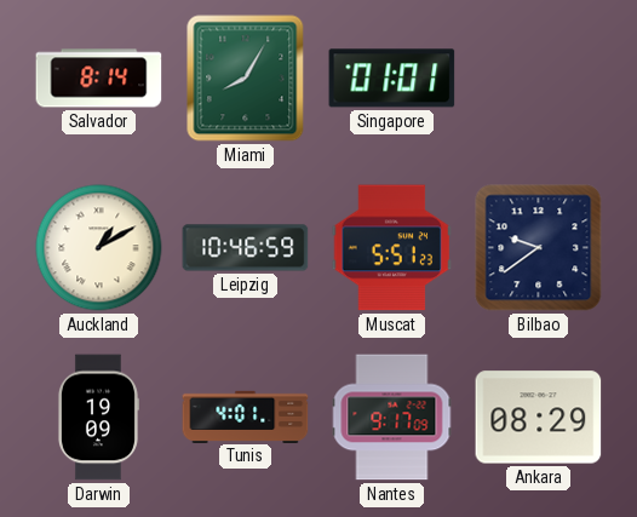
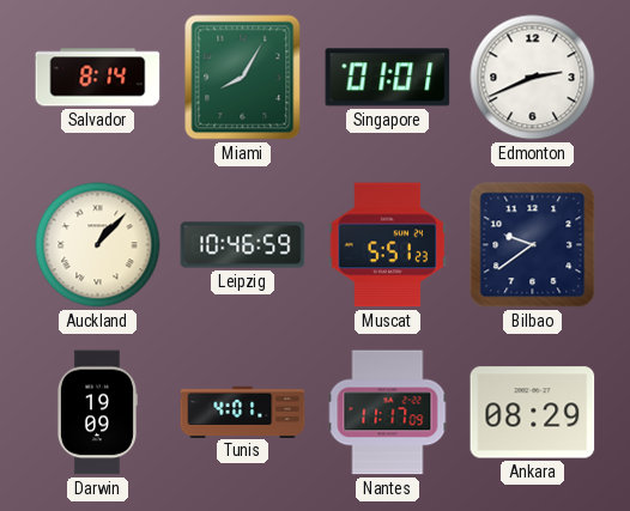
Edmonton: none -> 2:41 (533, 78)
Auckland: 1:10 -> 1:07 (98, 245)
Nantes: 9:17 -> 11:17 (388, 413)
